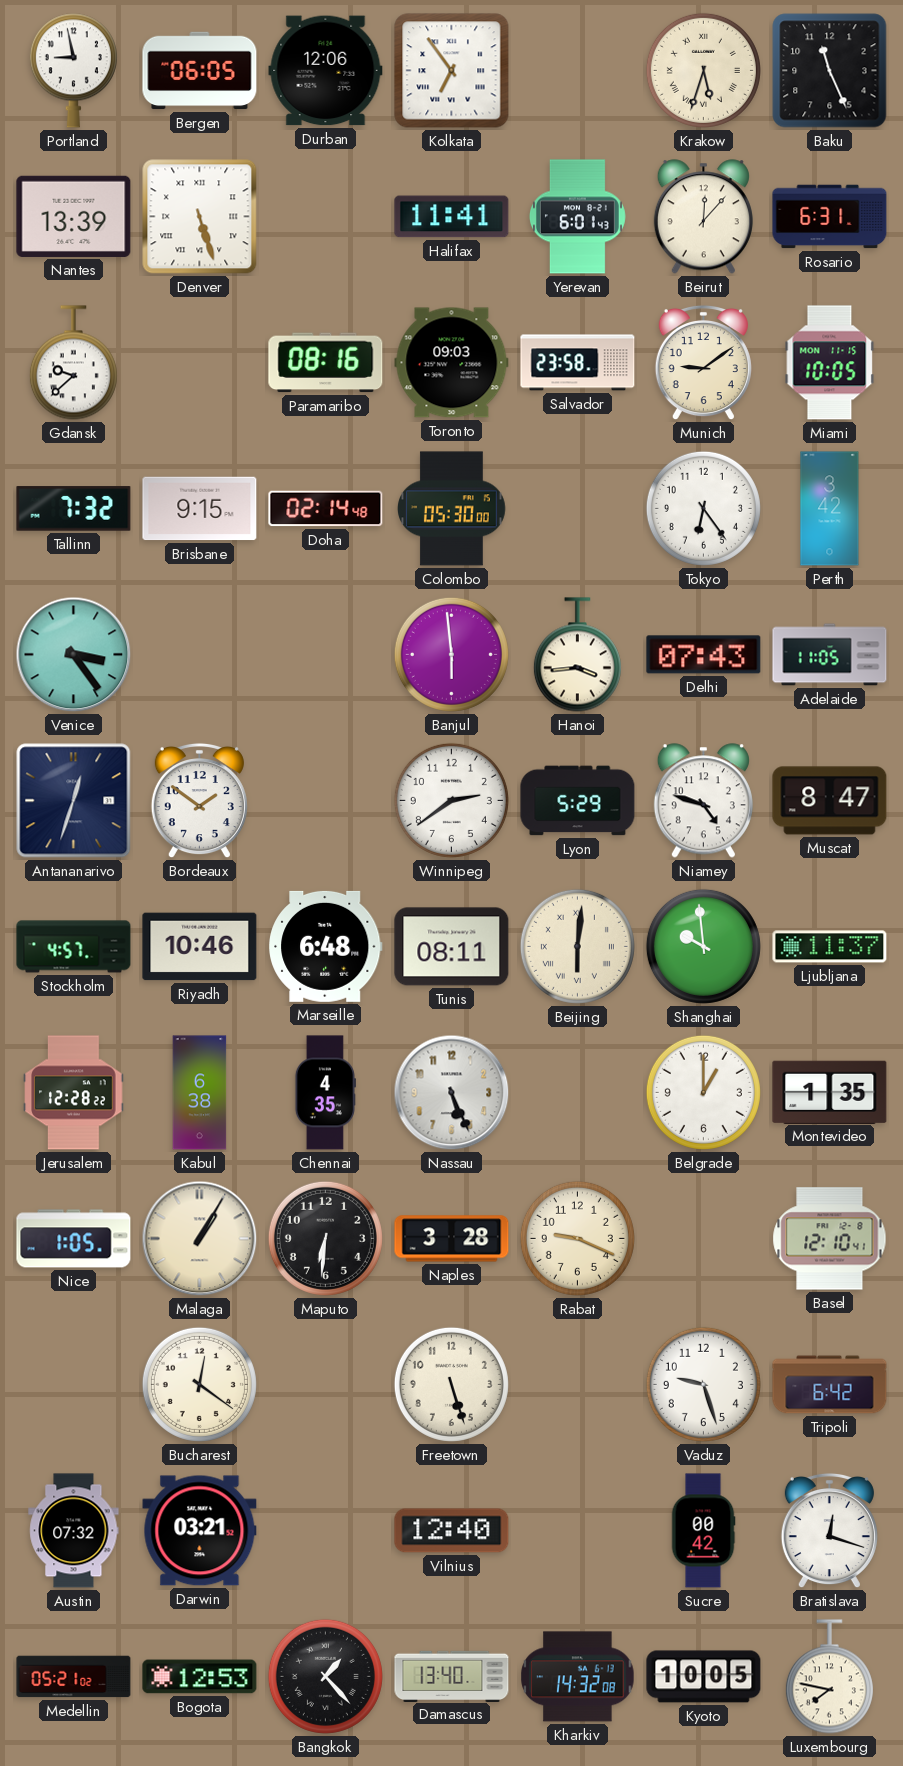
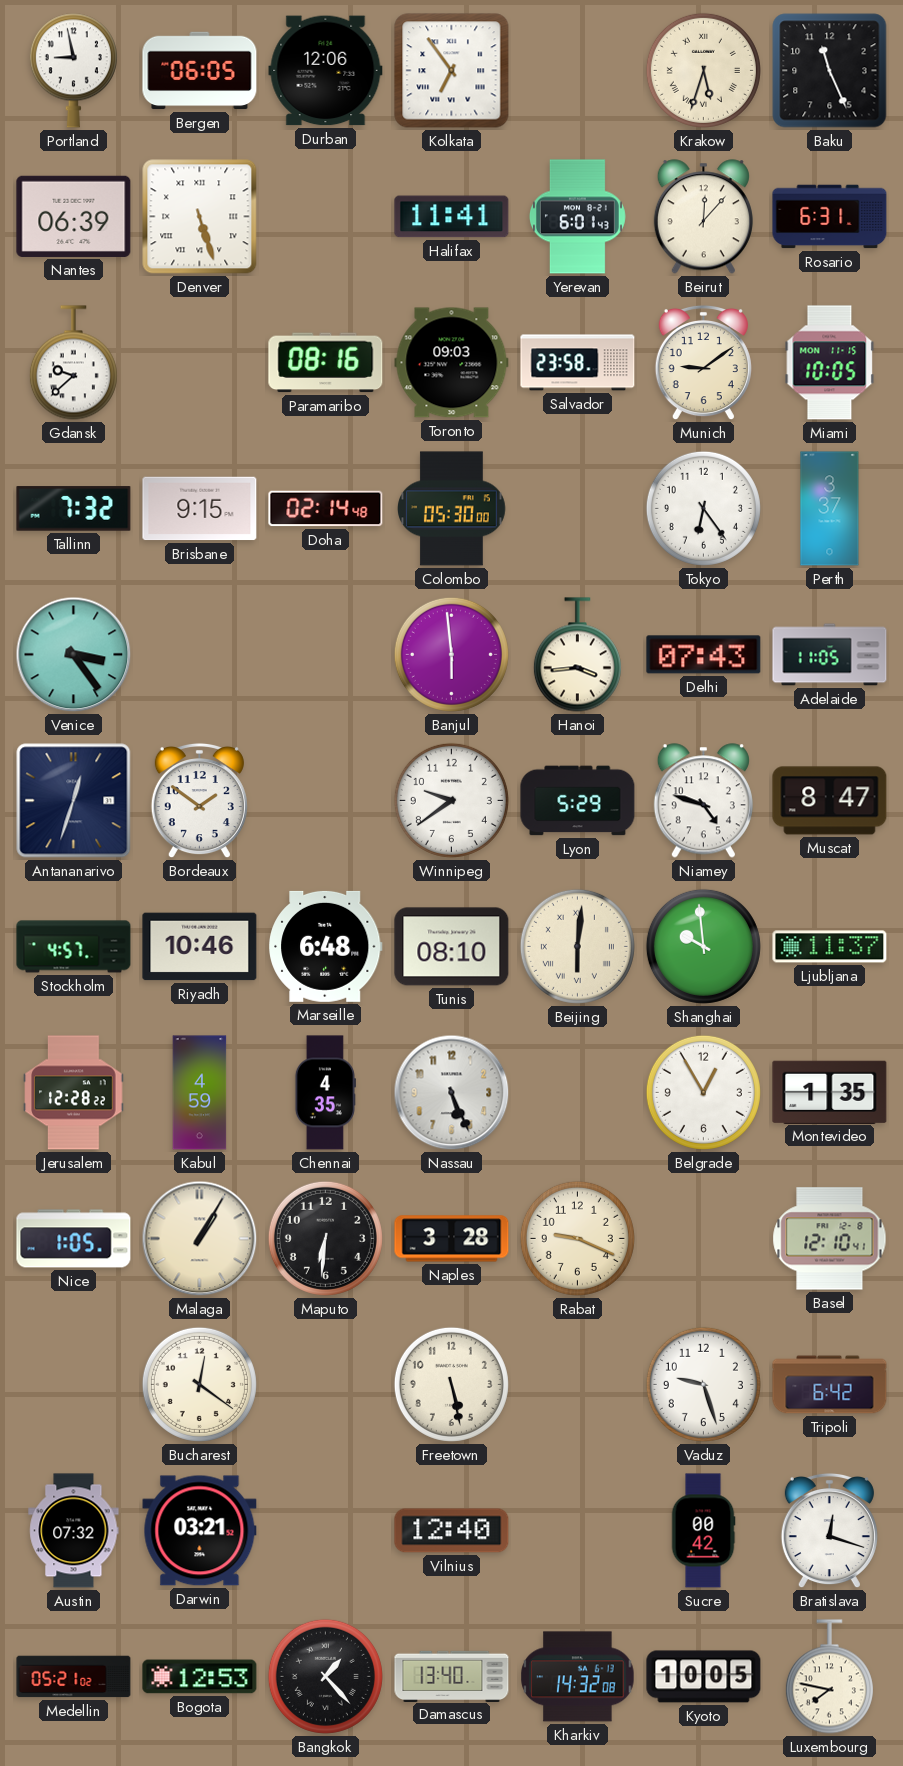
Nantes: 13:39 -> 06:39 (74, 216)
Perth: 3:42 -> 3:37 (830, 509)
Winnipeg: 2:39 -> 9:39 (451, 800)
Tunis: 08:11 -> 08:10 (452, 947)
Kabul: 6:38 -> 4:59 (200, 1093)
Belgrade: 1:00 -> 12:55 (703, 1092)
Freetown: 5:27 -> 5:28 (451, 1384)
